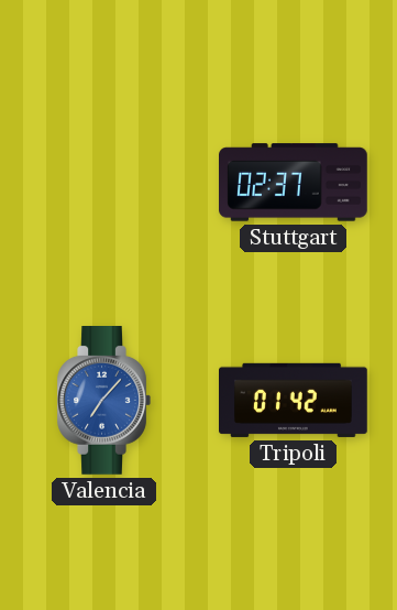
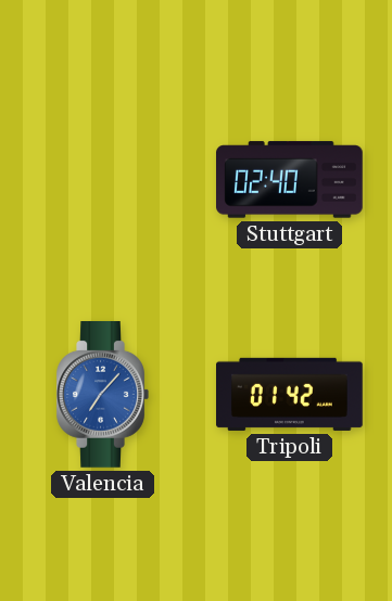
Stuttgart: 02:37 -> 02:40 (290, 180)
